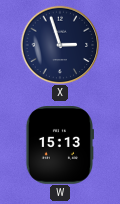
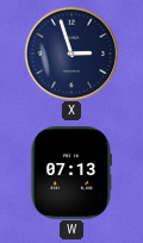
W: 15:13 -> 07:13 (70, 174)
